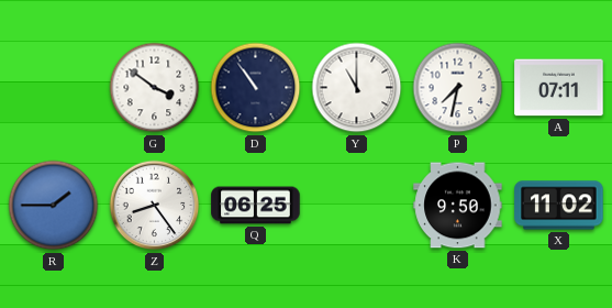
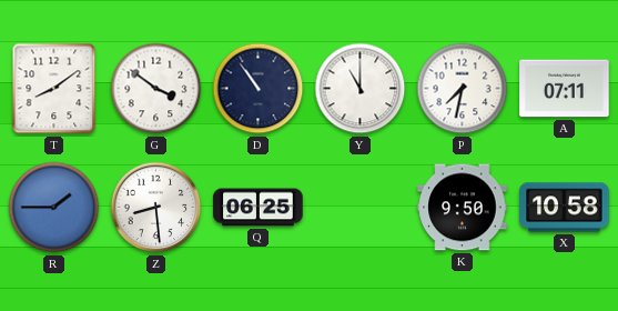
T: none -> 8:09 (54, 89)
Z: 8:24 -> 8:29 (156, 208)
X: 11:02 -> 10:58 (565, 208)
